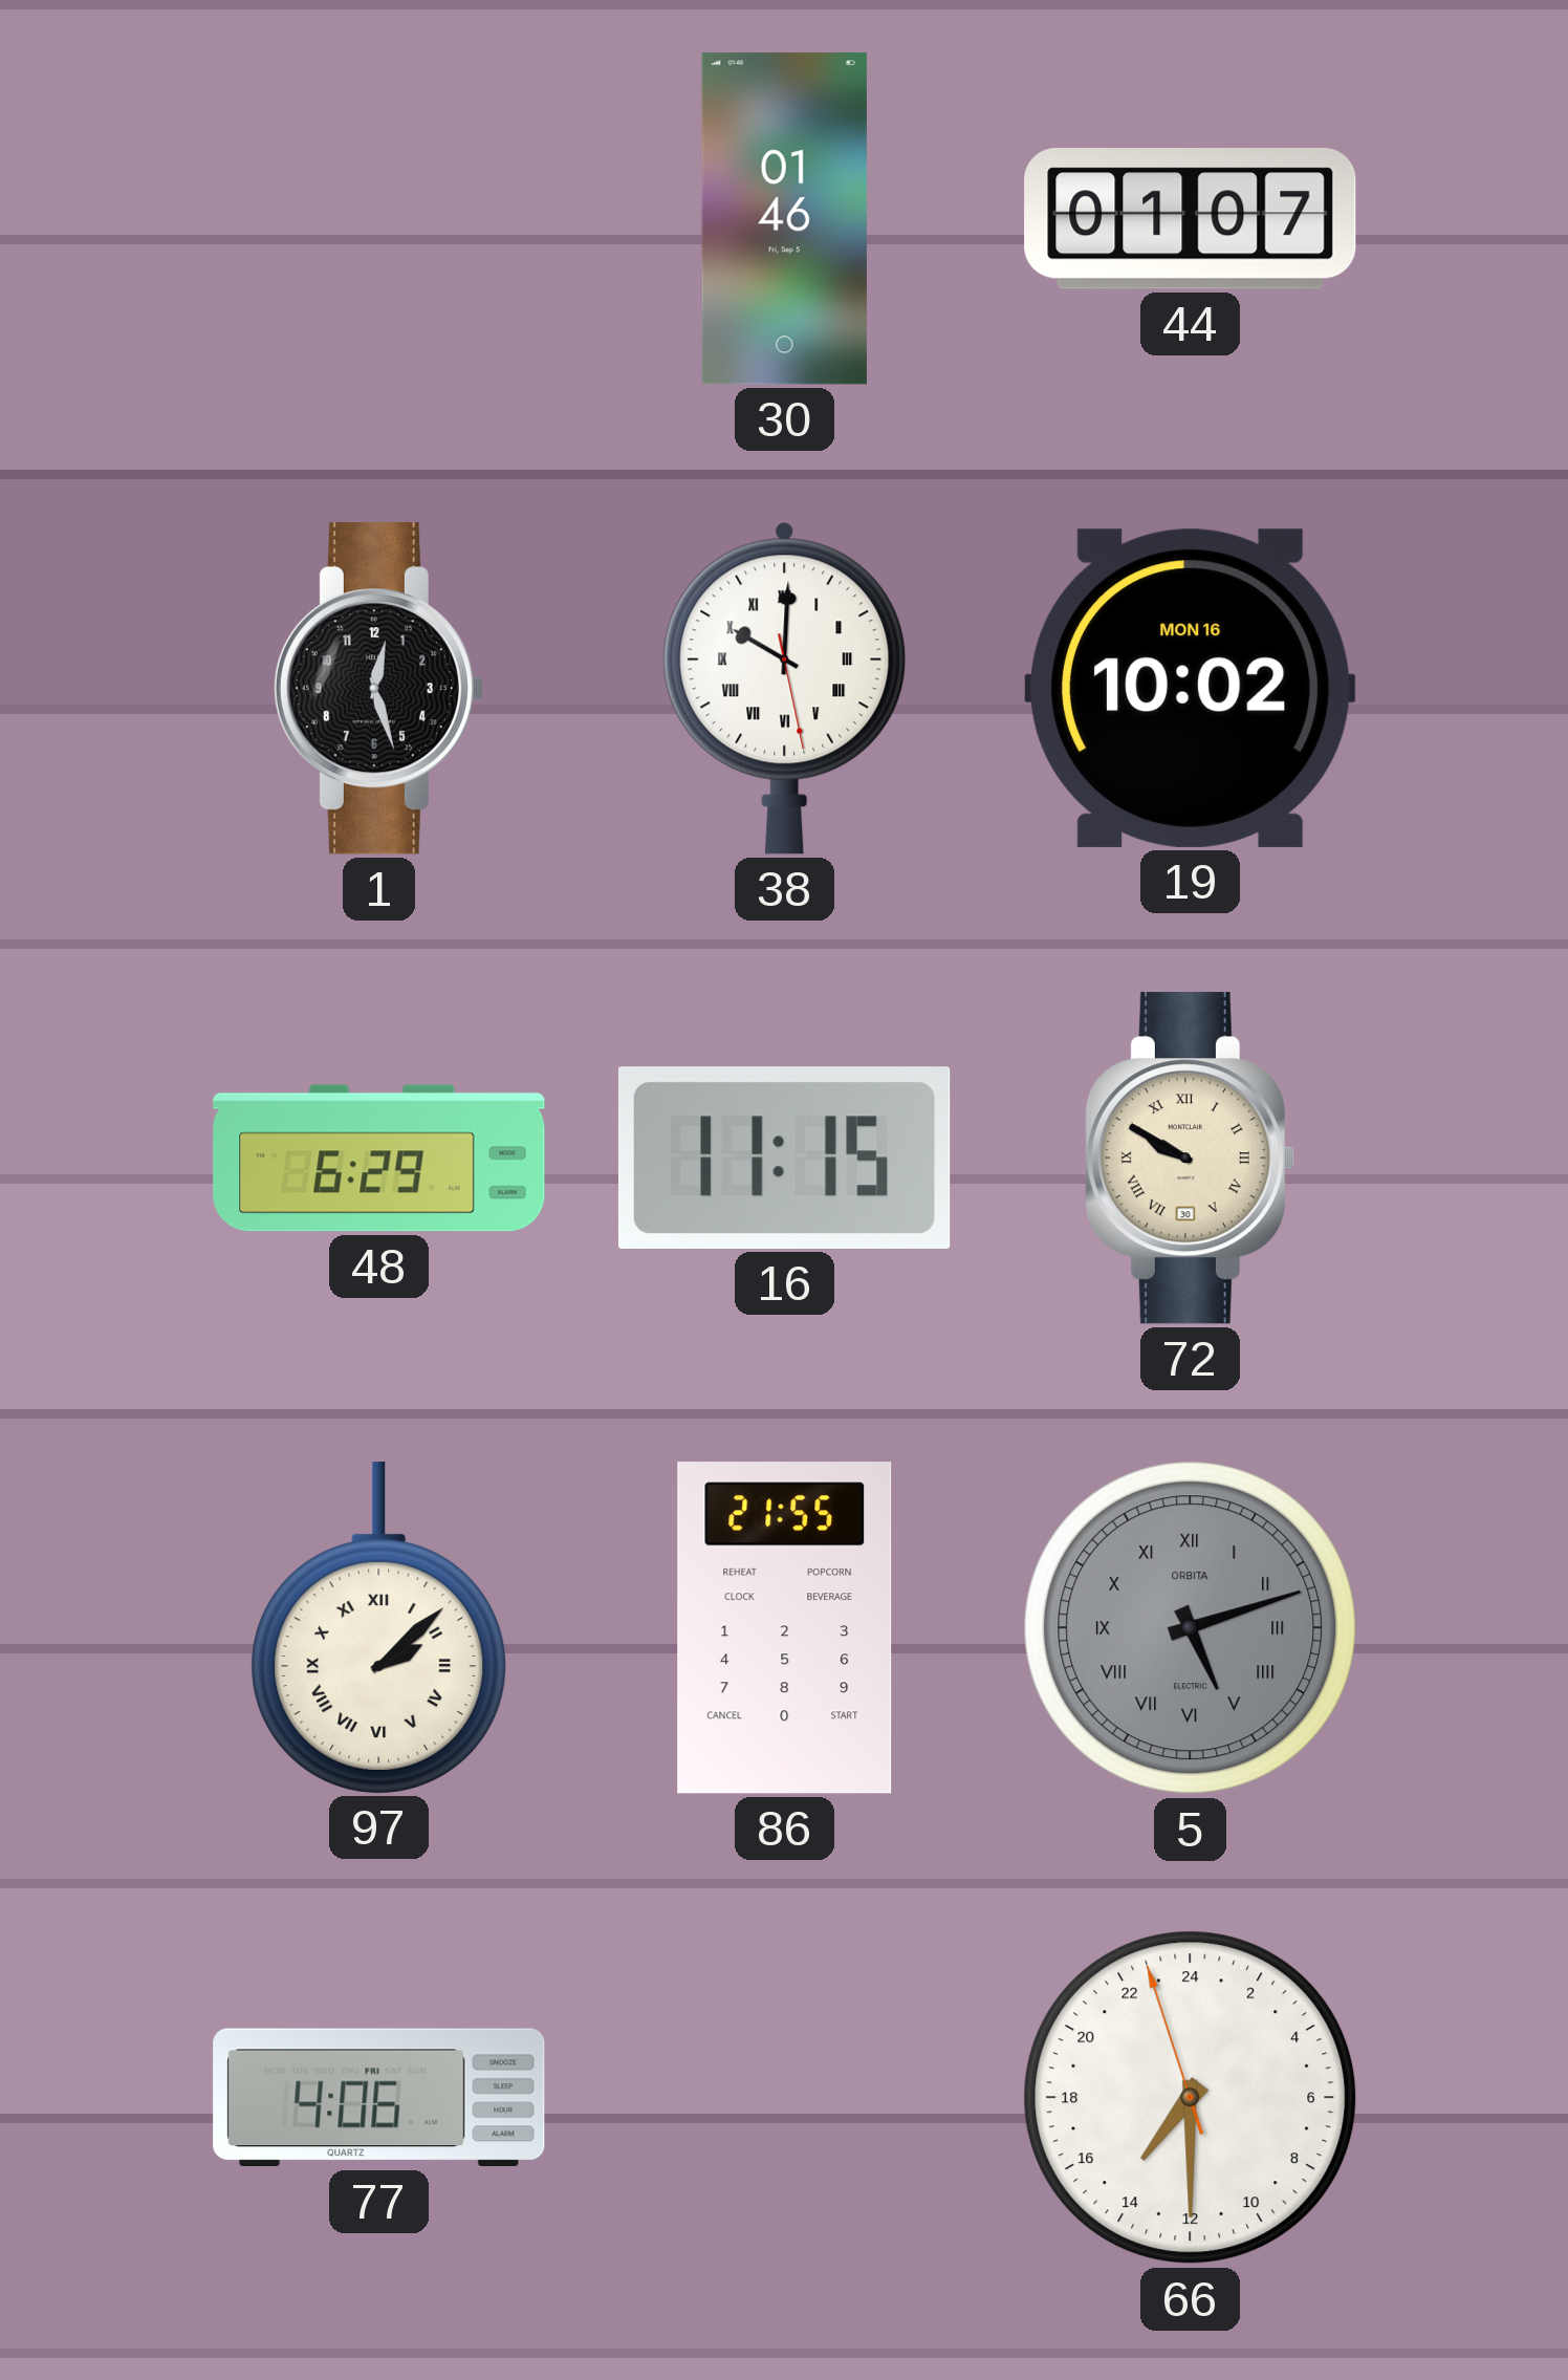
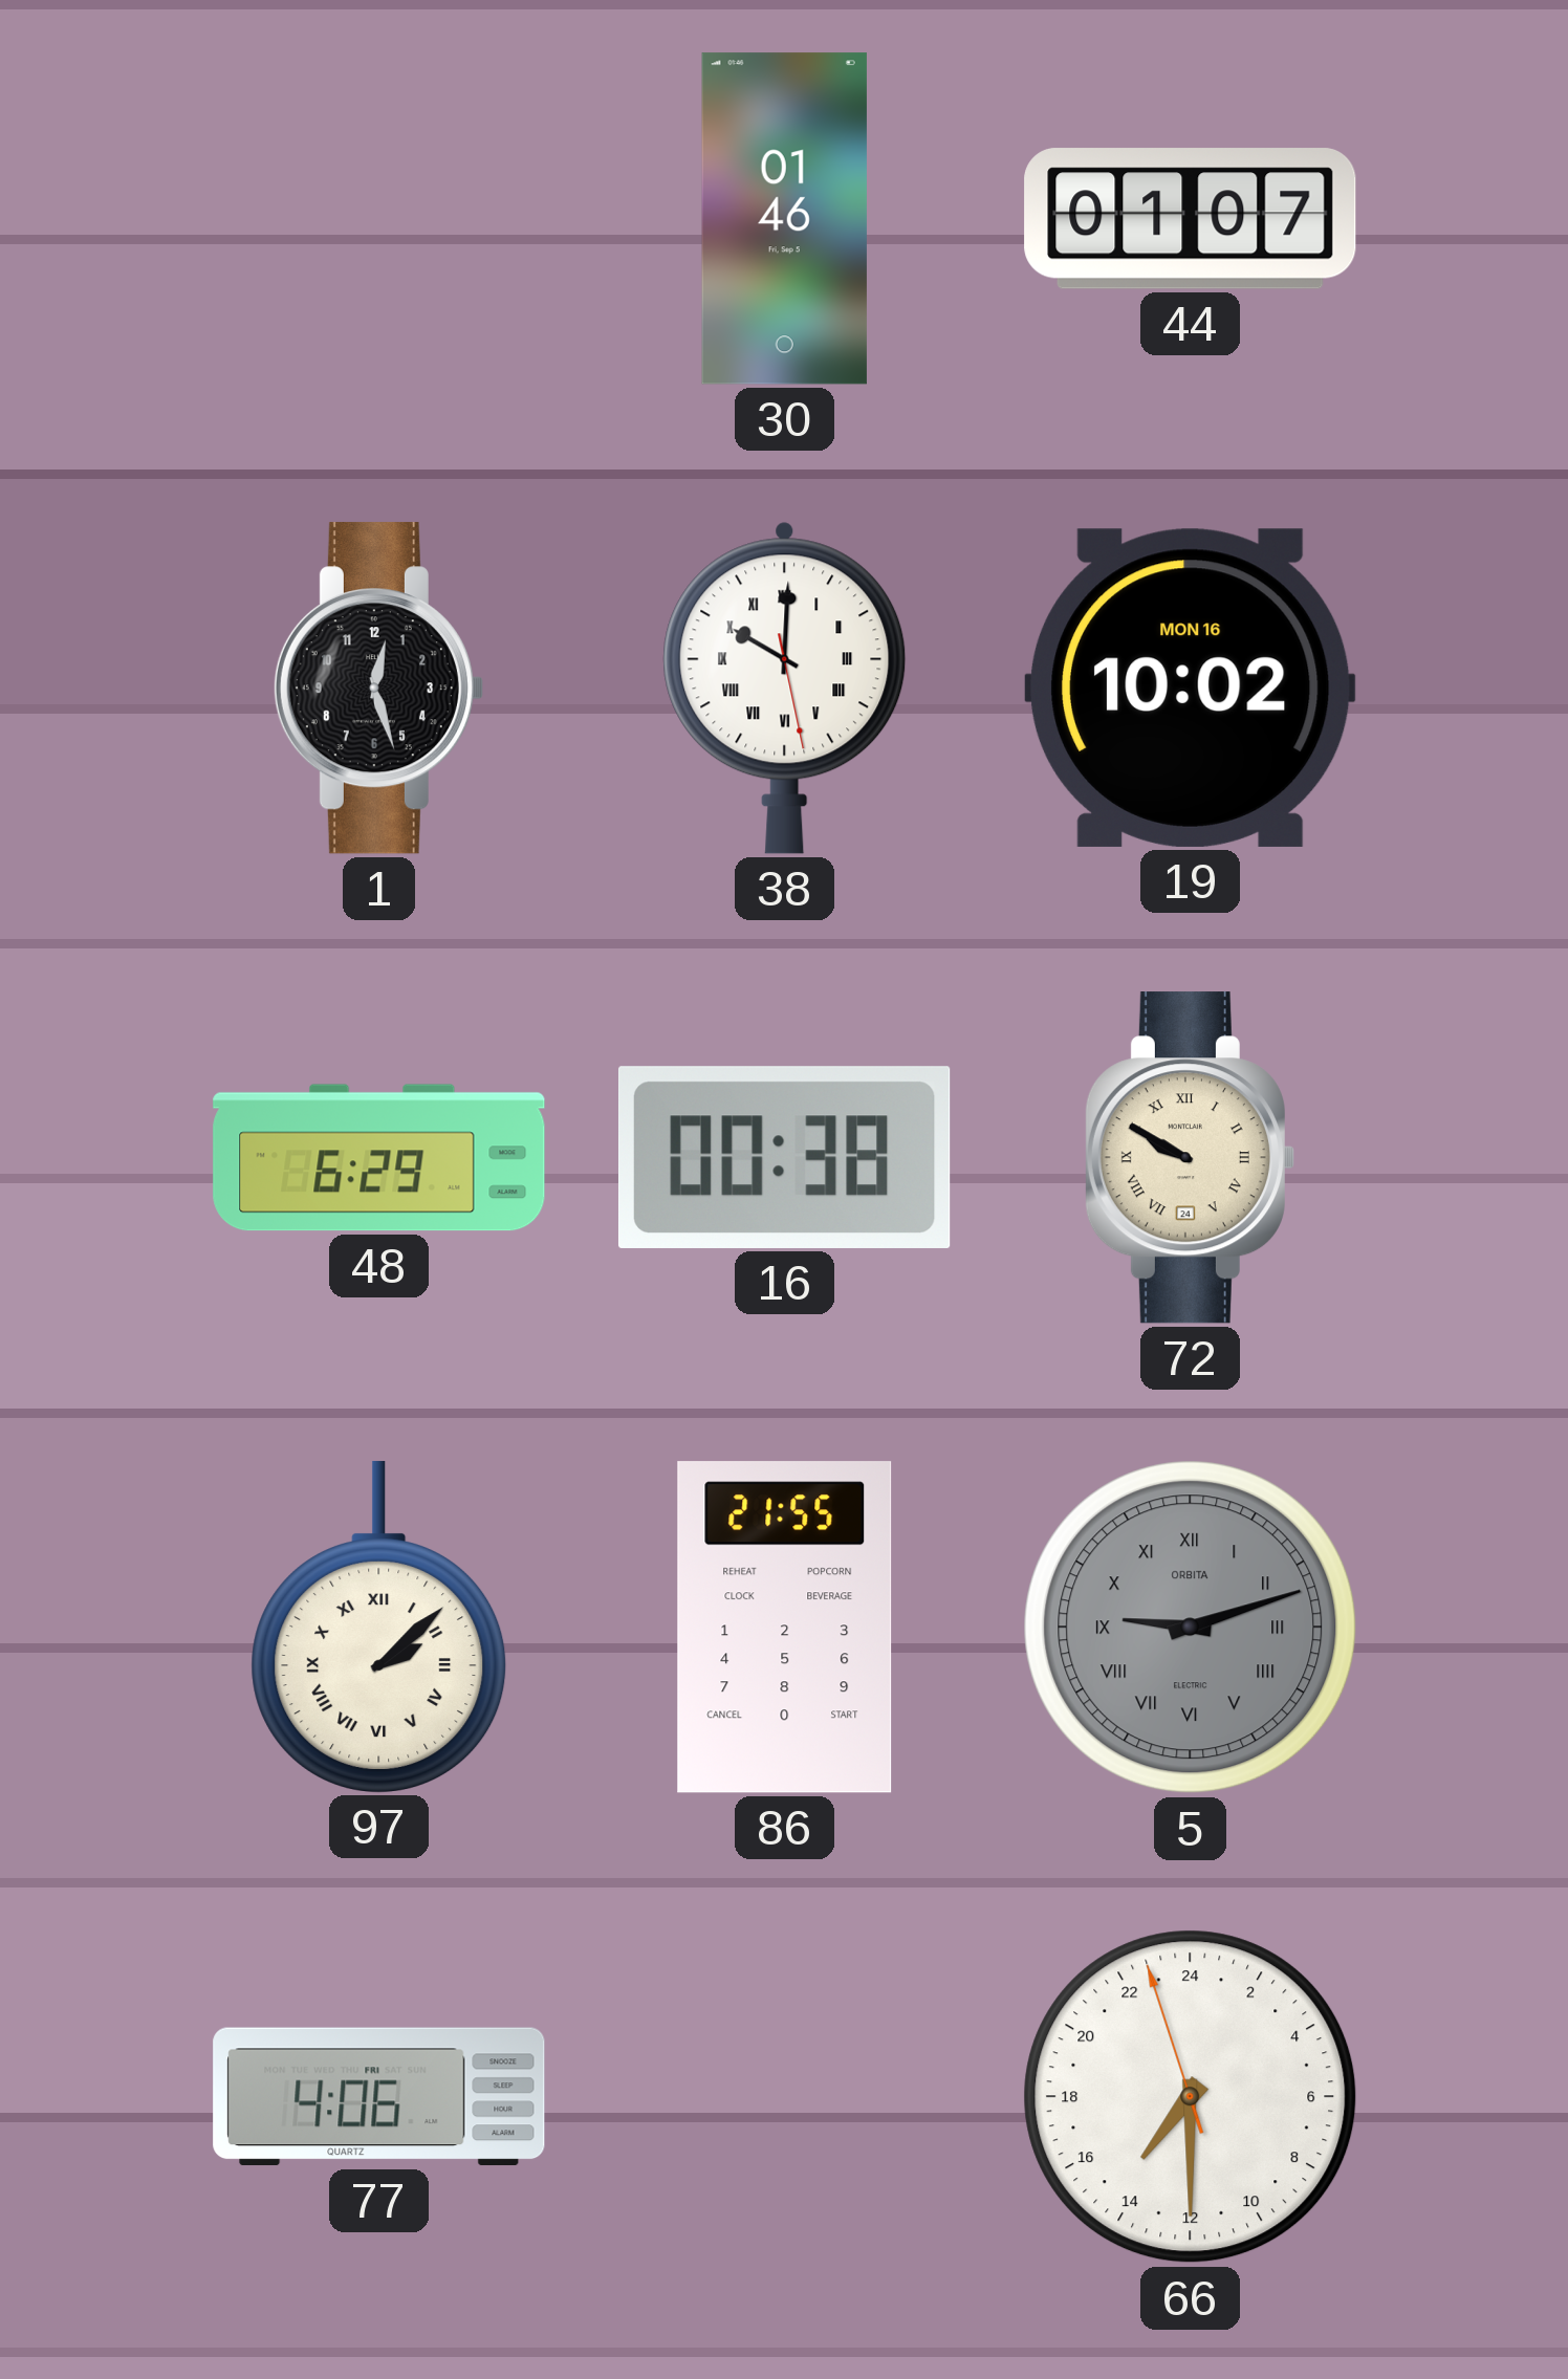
16: 11:15 -> 00:38 (784, 1157)
72 date: 30 -> 24 (1190, 1158)
5: 5:12 -> 9:12 (1191, 1628)
